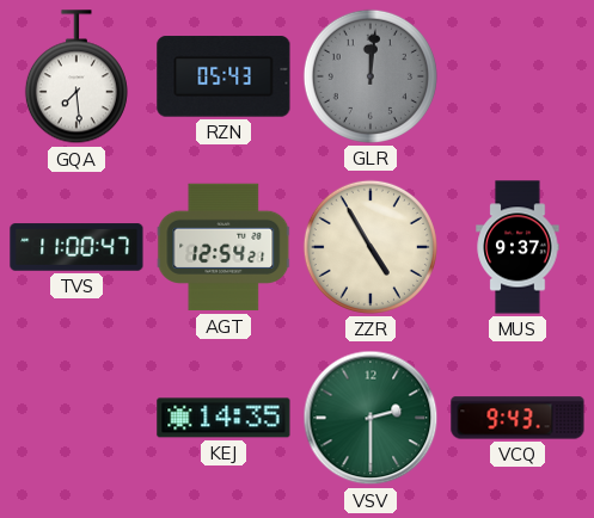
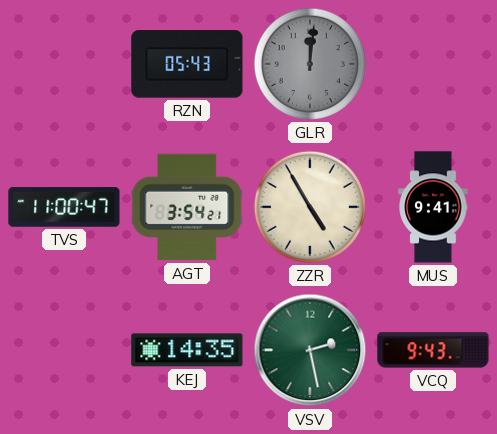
GQA: 7:29 -> none (76, 78)
AGT: 12:54 -> 3:54 (187, 207)
MUS: 9:37 -> 9:41 (433, 207)
VSV: 2:30 -> 2:28 (310, 350)
